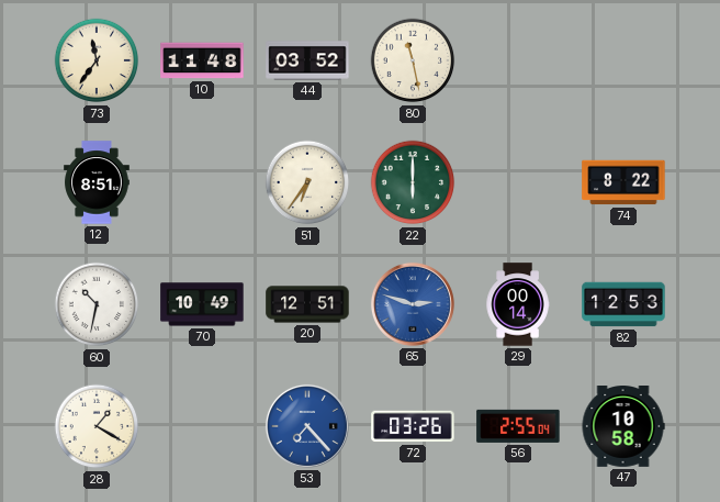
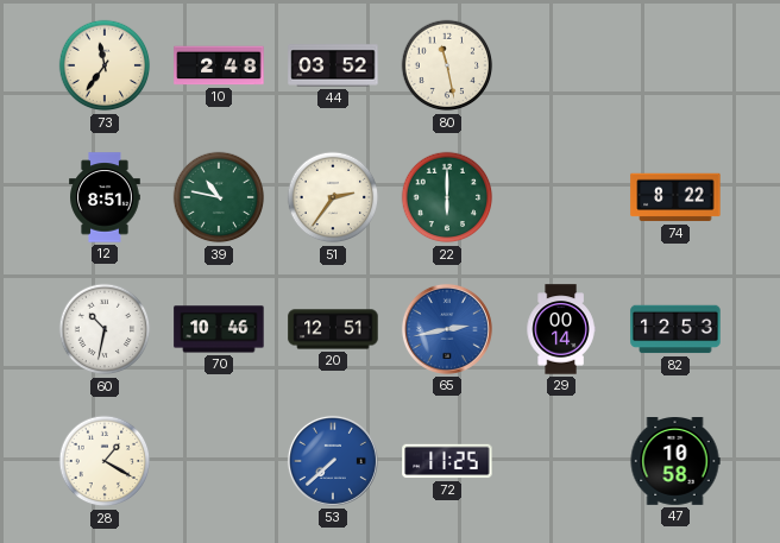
10: 11:48 -> 2:48 (219, 65)
39: none -> 10:47 (219, 197)
51: 6:36 -> 2:36 (333, 197)
70: 10:49 -> 10:46 (219, 329)
65: 2:48 -> 2:43 (447, 329)
53: 7:23 -> 7:38 (333, 461)
72: 03:26 -> 11:25 (447, 461)
56: 2:55 -> none (518, 426)
